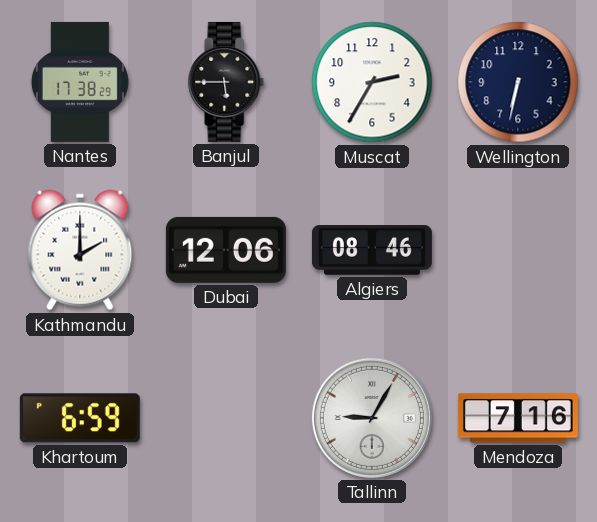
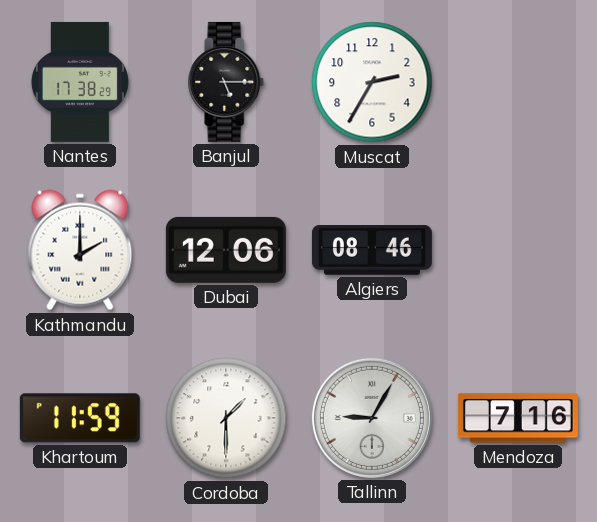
Banjul: 5:45 -> 5:15 (226, 82)
Wellington: 6:32 -> none (518, 82)
Khartoum: 6:59 -> 11:59 (80, 418)
Cordoba: none -> 1:30 (226, 418)
